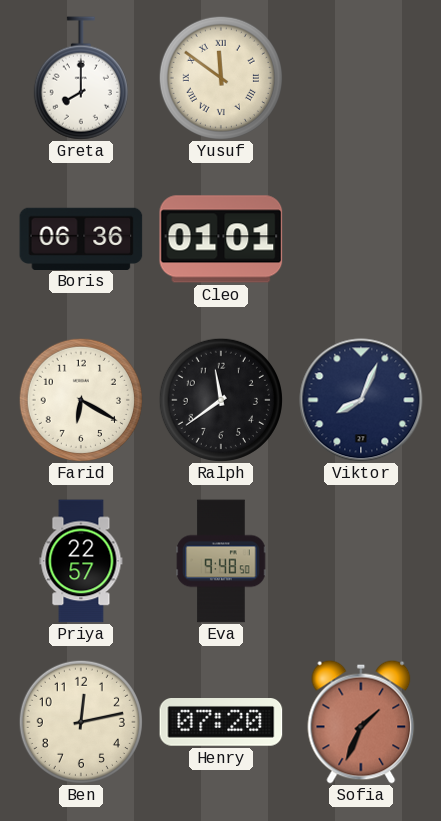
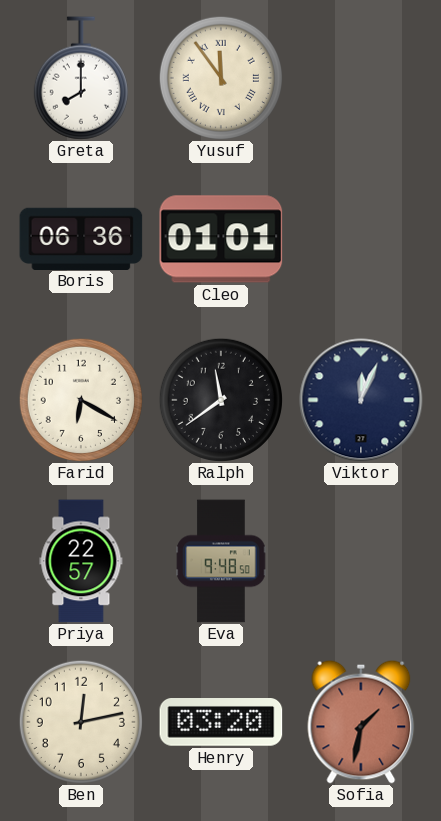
Yusuf: 11:51 -> 11:54 (221, 78)
Viktor: 8:04 -> 12:04 (361, 400)
Henry: 07:20 -> 03:20 (221, 722)
Sofia: 1:34 -> 1:32 (361, 722)
